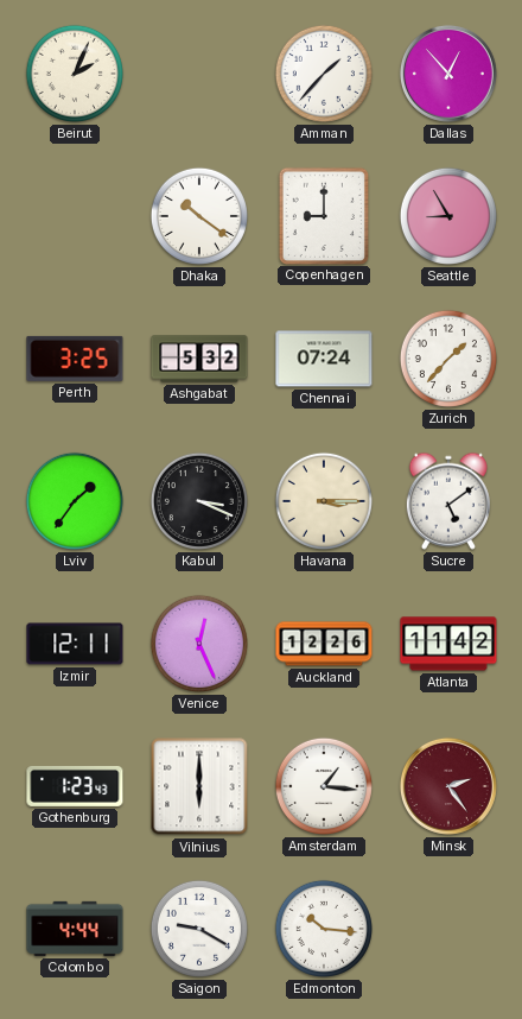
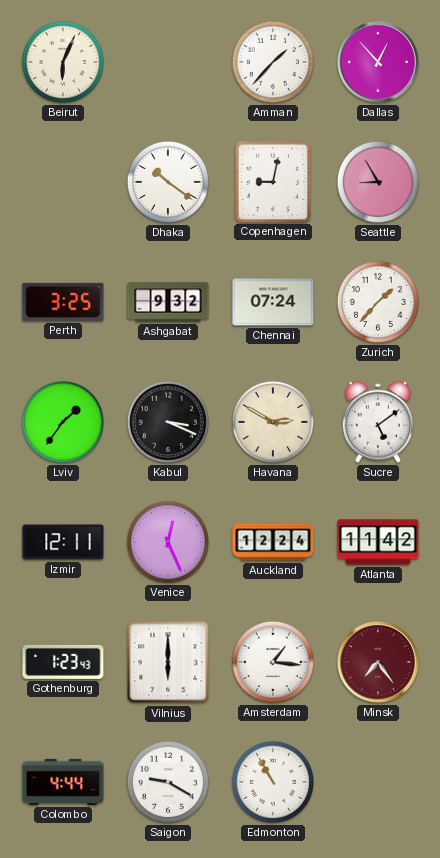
Beirut: 2:04 -> 6:04 (63, 62)
Copenhagen: 9:00 -> 9:02 (272, 181)
Ashgabat: 5:32 -> 9:32 (168, 302)
Havana: 3:15 -> 2:50 (273, 422)
Auckland: 12:26 -> 12:24 (273, 542)
Minsk: 2:24 -> 7:24 (378, 662)
Edmonton: 10:16 -> 10:55 (273, 782)
